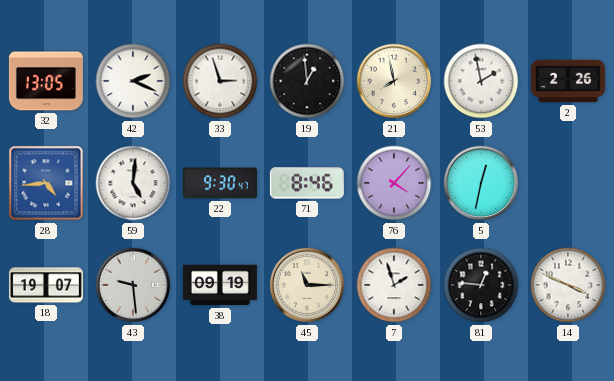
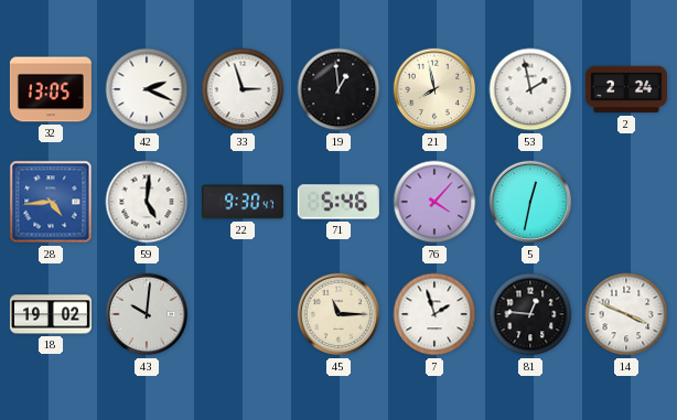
2: 2:26 -> 2:24 (626, 89)
71: 8:46 -> 5:46 (338, 202)
18: 19:07 -> 19:02 (51, 314)
43: 9:29 -> 10:01 (147, 314)
38: 09:19 -> none (220, 285)
